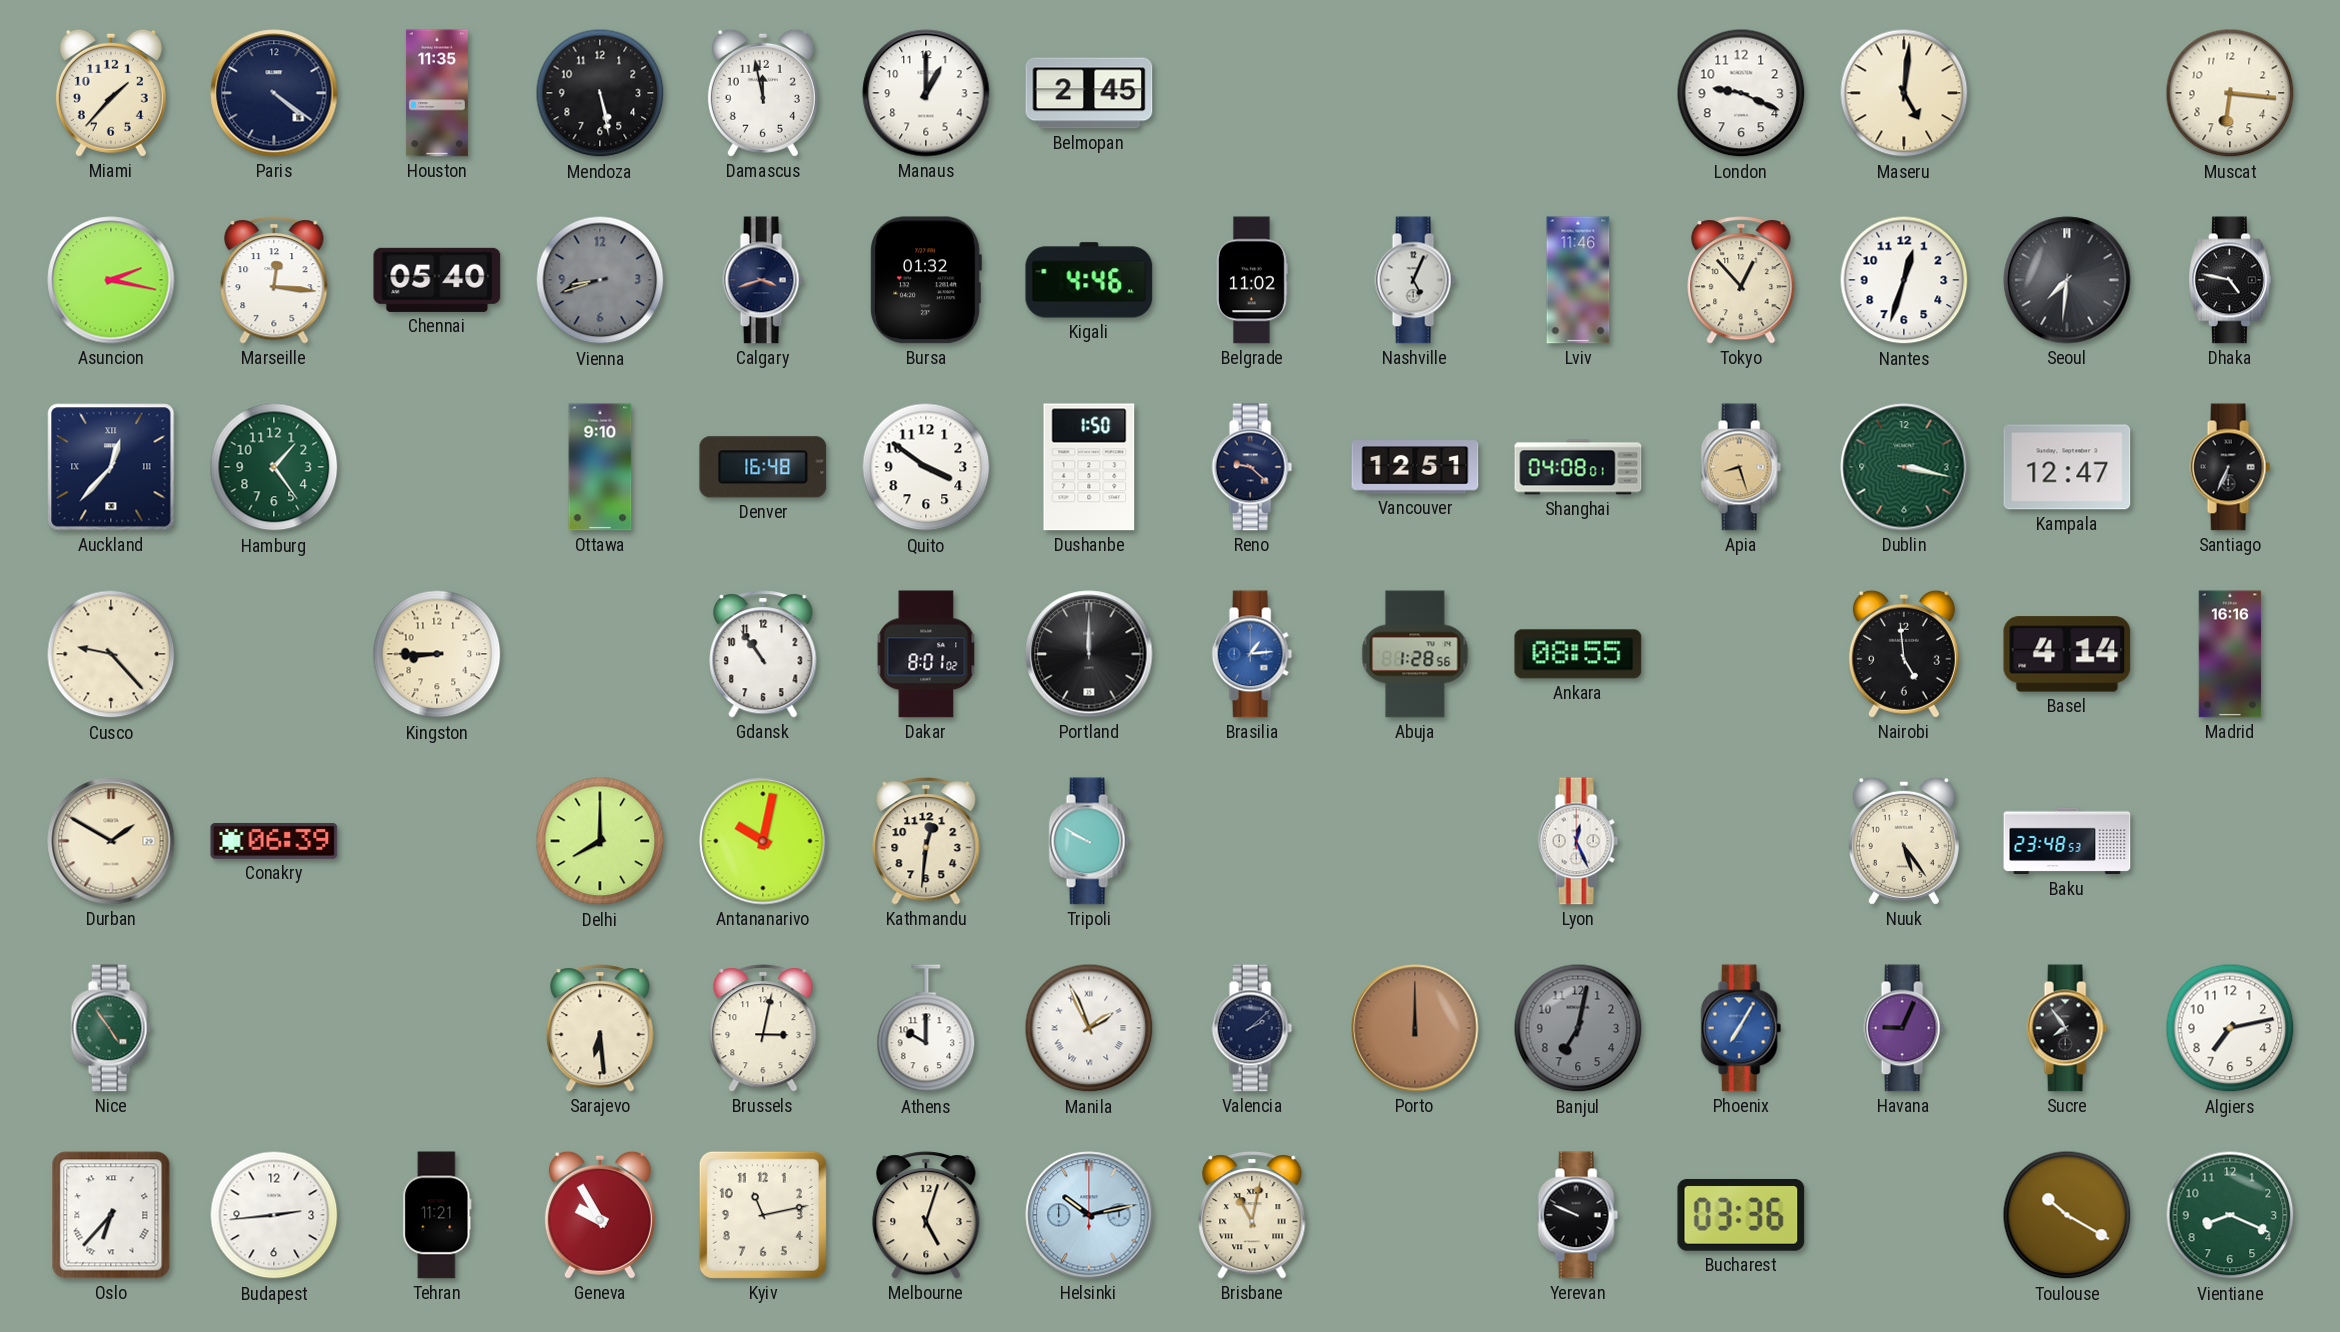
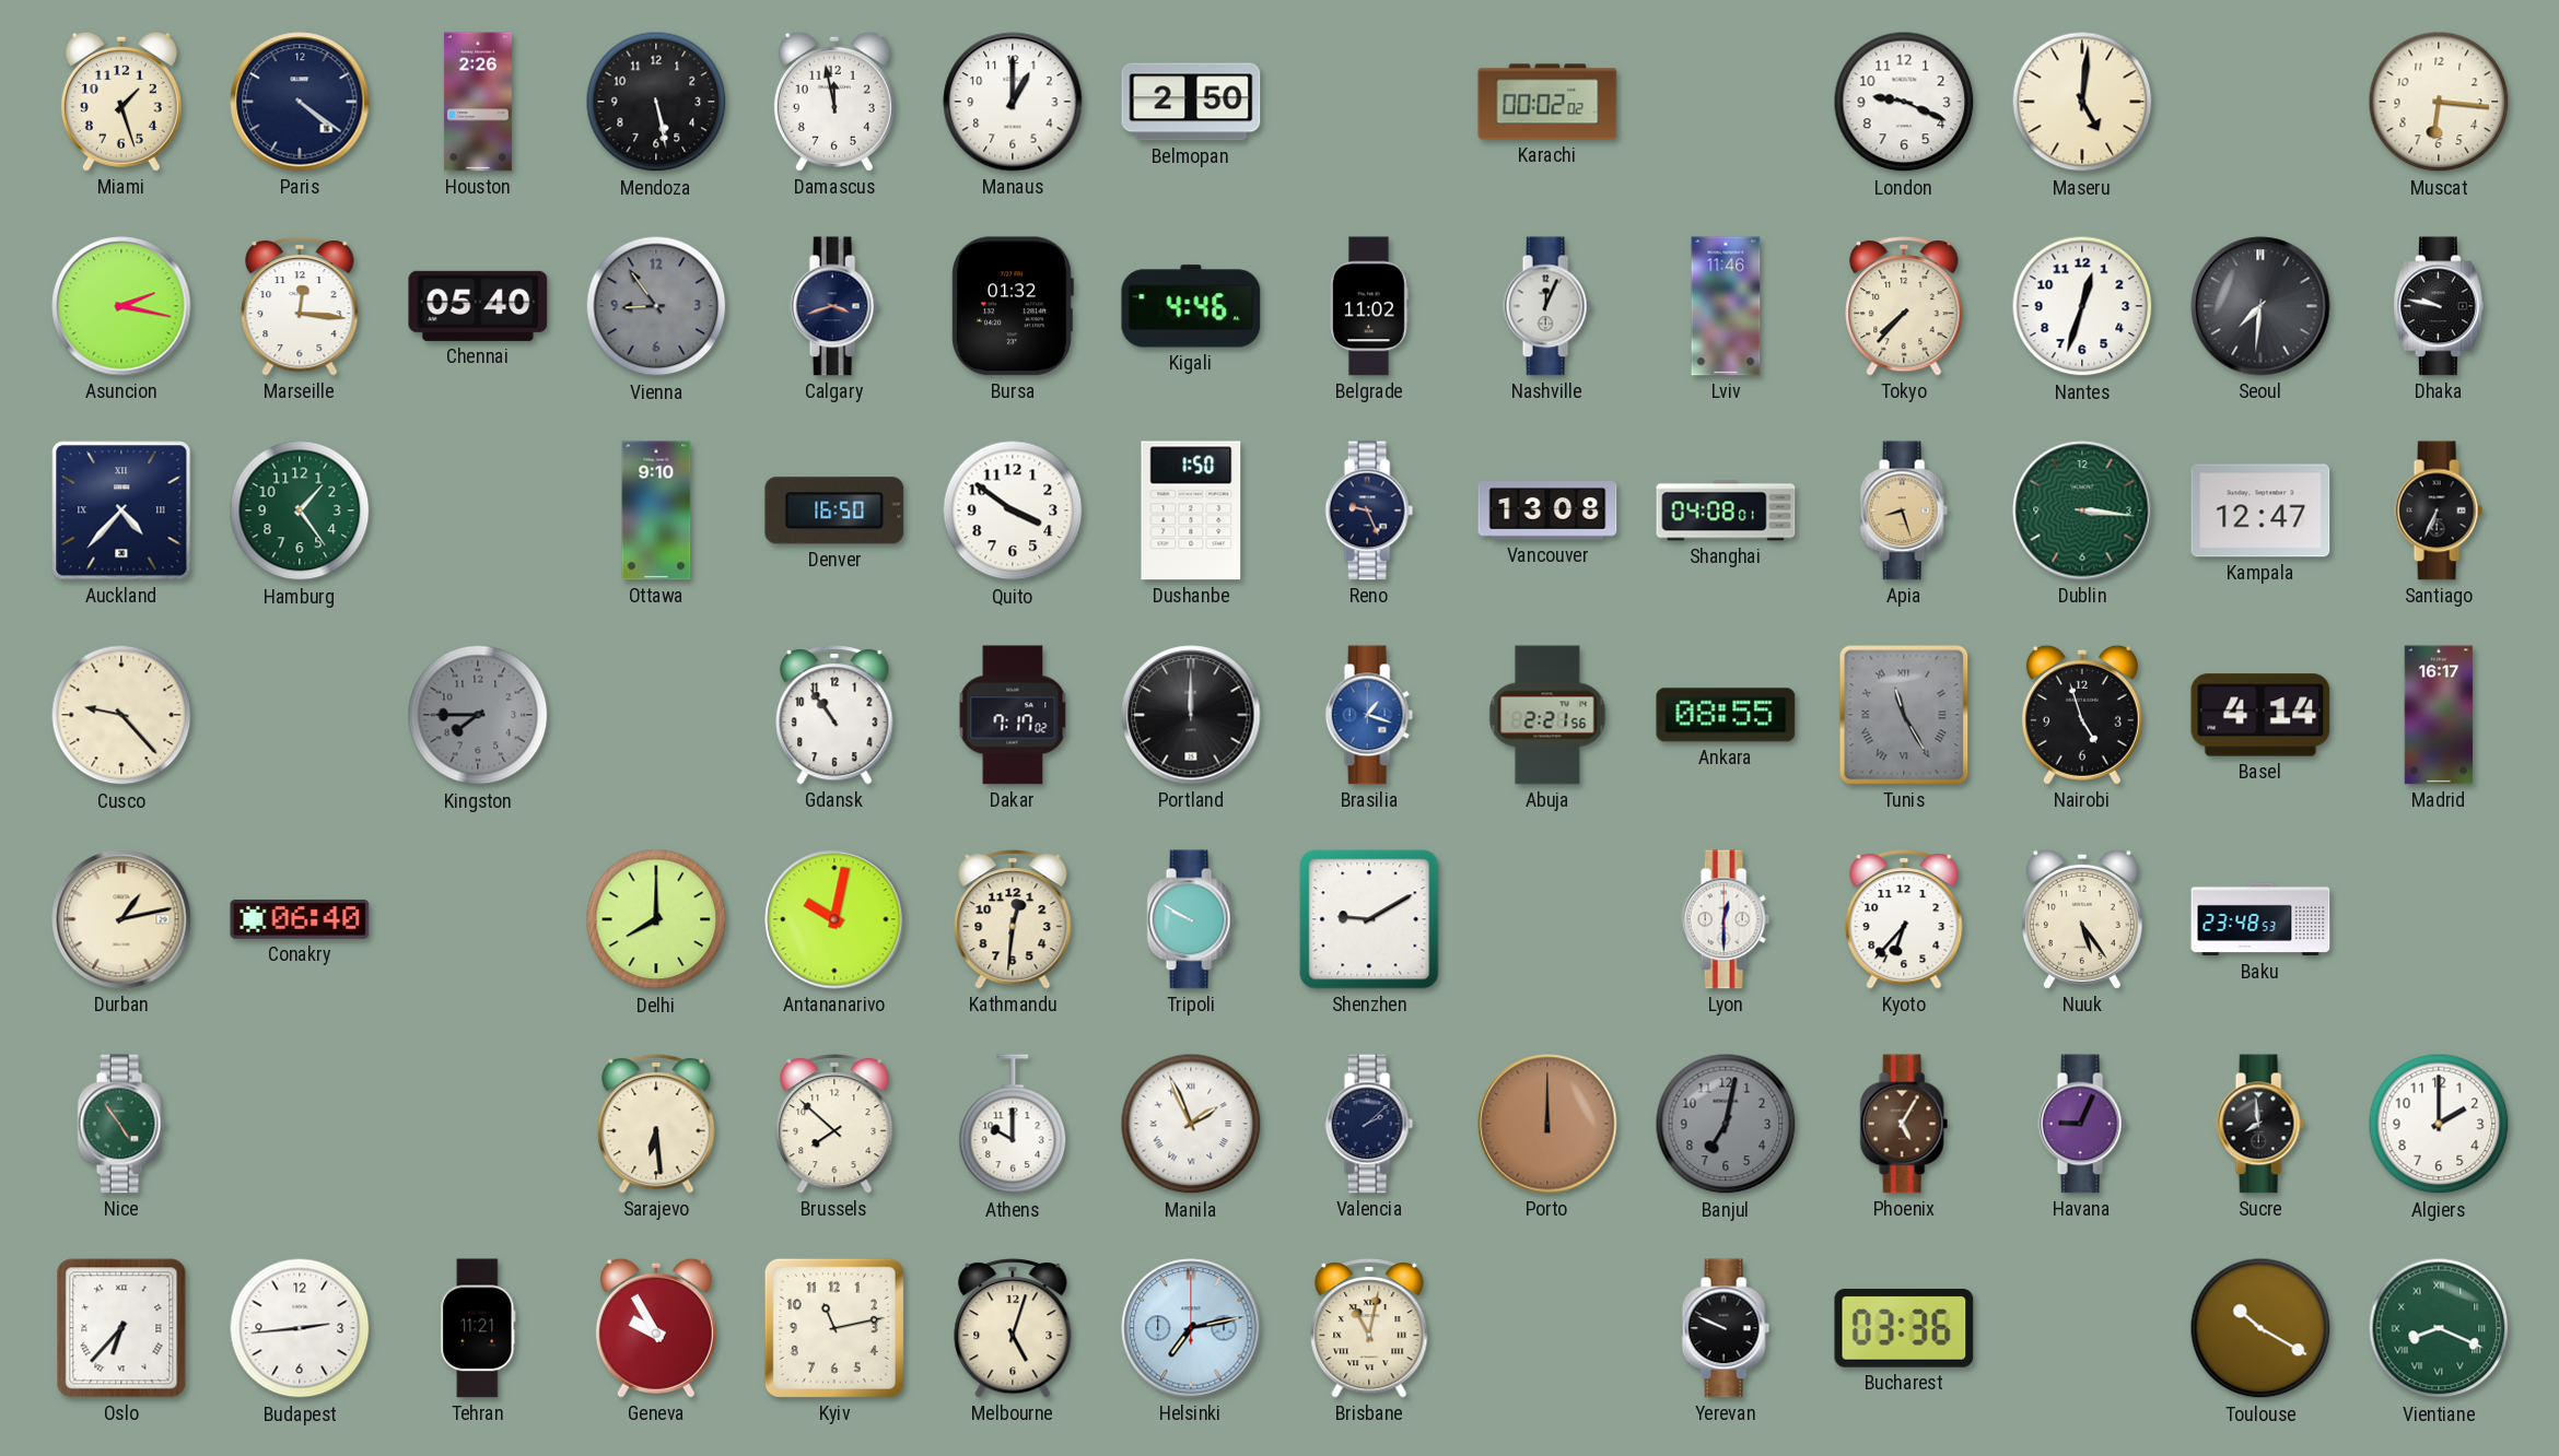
Miami: 1:37 -> 1:27 (121, 102)
Houston: 11:35 -> 2:26 (478, 102)
Belmopan: 2:45 -> 2:50 (1191, 102)
Karachi: none -> 00:02 (1547, 102)
Vienna: 8:42 -> 8:54 (656, 306)
Nashville: 5:04 -> 12:04 (1547, 306)
Tokyo: 12:53 -> 7:37 (1904, 306)
Dhaka: 4:47 -> 9:47 (2439, 306)
Auckland: 12:37 -> 4:37 (121, 510)
Denver: 16:48 -> 16:50 (834, 510)
Reno: 9:22 -> 9:26 (1369, 510)
Vancouver: 12:51 -> 13:08 (1547, 510)
Dublin: 3:17 -> 3:16 (2082, 510)
Kingston: 8:45 -> 7:45 (478, 715)
Kingston dial: cream -> grey (478, 715)
Dakar: 8:01 -> 7:17 (1013, 715)
Brasilia: 1:14 -> 1:18 (1369, 715)
Abuja: 1:28 -> 2:21 (1547, 715)
Tunis: none -> 11:25 (1904, 715)
Nairobi: 4:59 -> 4:57 (2082, 715)
Madrid: 16:16 -> 16:17 (2439, 715)
Durban: 1:50 -> 1:13 (121, 919)
Conakry: 06:39 -> 06:40 (300, 919)
Shenzhen: none -> 9:10 (1369, 919)
Lyon: 12:26 -> 12:30 (1726, 919)
Kyoto: none -> 6:37 (1904, 919)
Brussels: 3:02 -> 7:52 (834, 1124)
Phoenix: 7:05 -> 5:05 (1904, 1124)
Phoenix dial: blue -> brown (1904, 1124)
Sucre: 7:54 -> 7:59 (2260, 1124)
Algiers: 7:13 -> 2:00 (2439, 1124)
Helsinki: 10:13 -> 7:13 (1191, 1328)
Vientiane numerals: Arabic -> Roman (2439, 1328)
